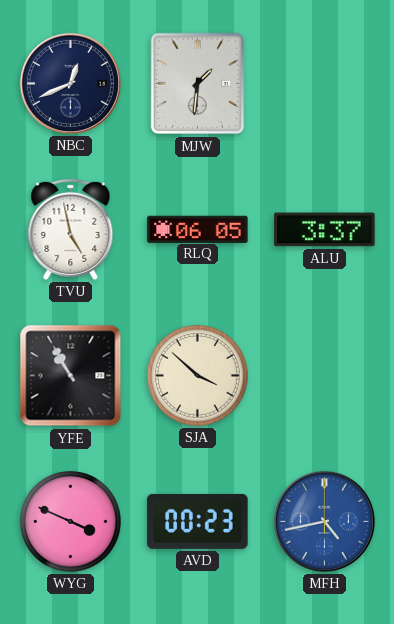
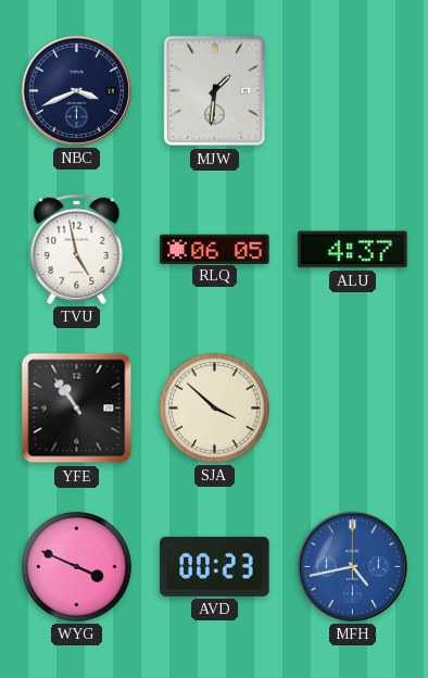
NBC: 12:41 -> 3:41 (76, 90)
ALU: 3:37 -> 4:37 (353, 250)
YFE: 10:55 -> 10:54 (77, 409)
